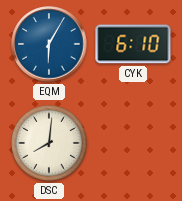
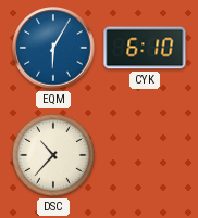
DSC: 8:01 -> 10:37 (53, 155)
